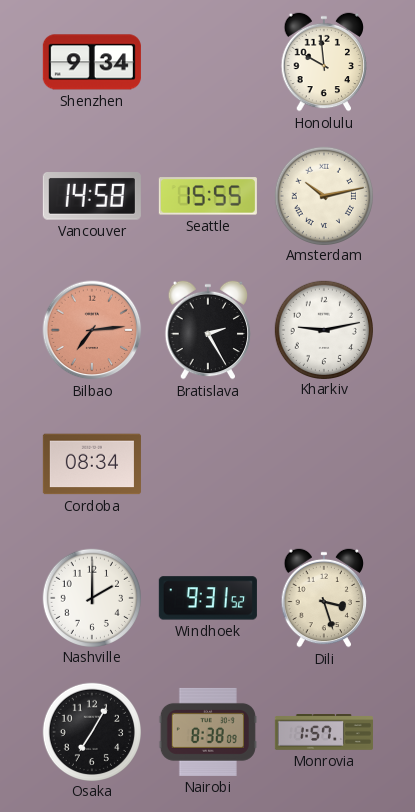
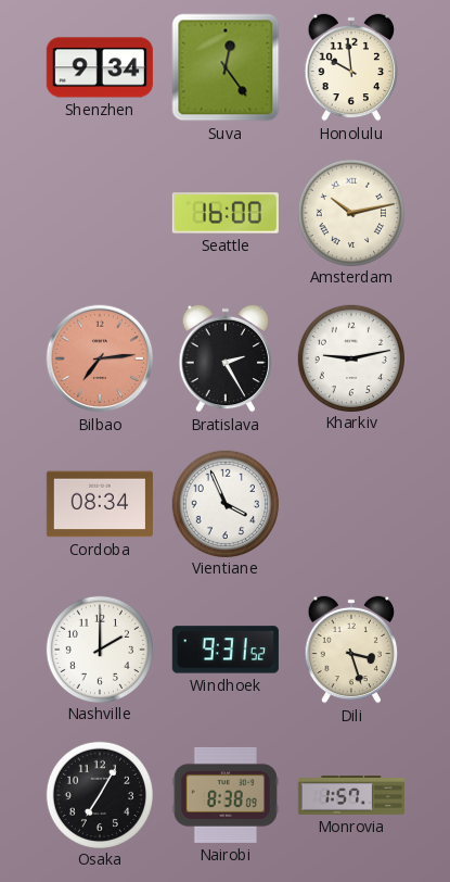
Suva: none -> 12:24 (226, 67)
Vancouver: 14:58 -> none (92, 197)
Seattle: 15:55 -> 16:00 (226, 213)
Vientiane: none -> 3:56 (224, 503)
